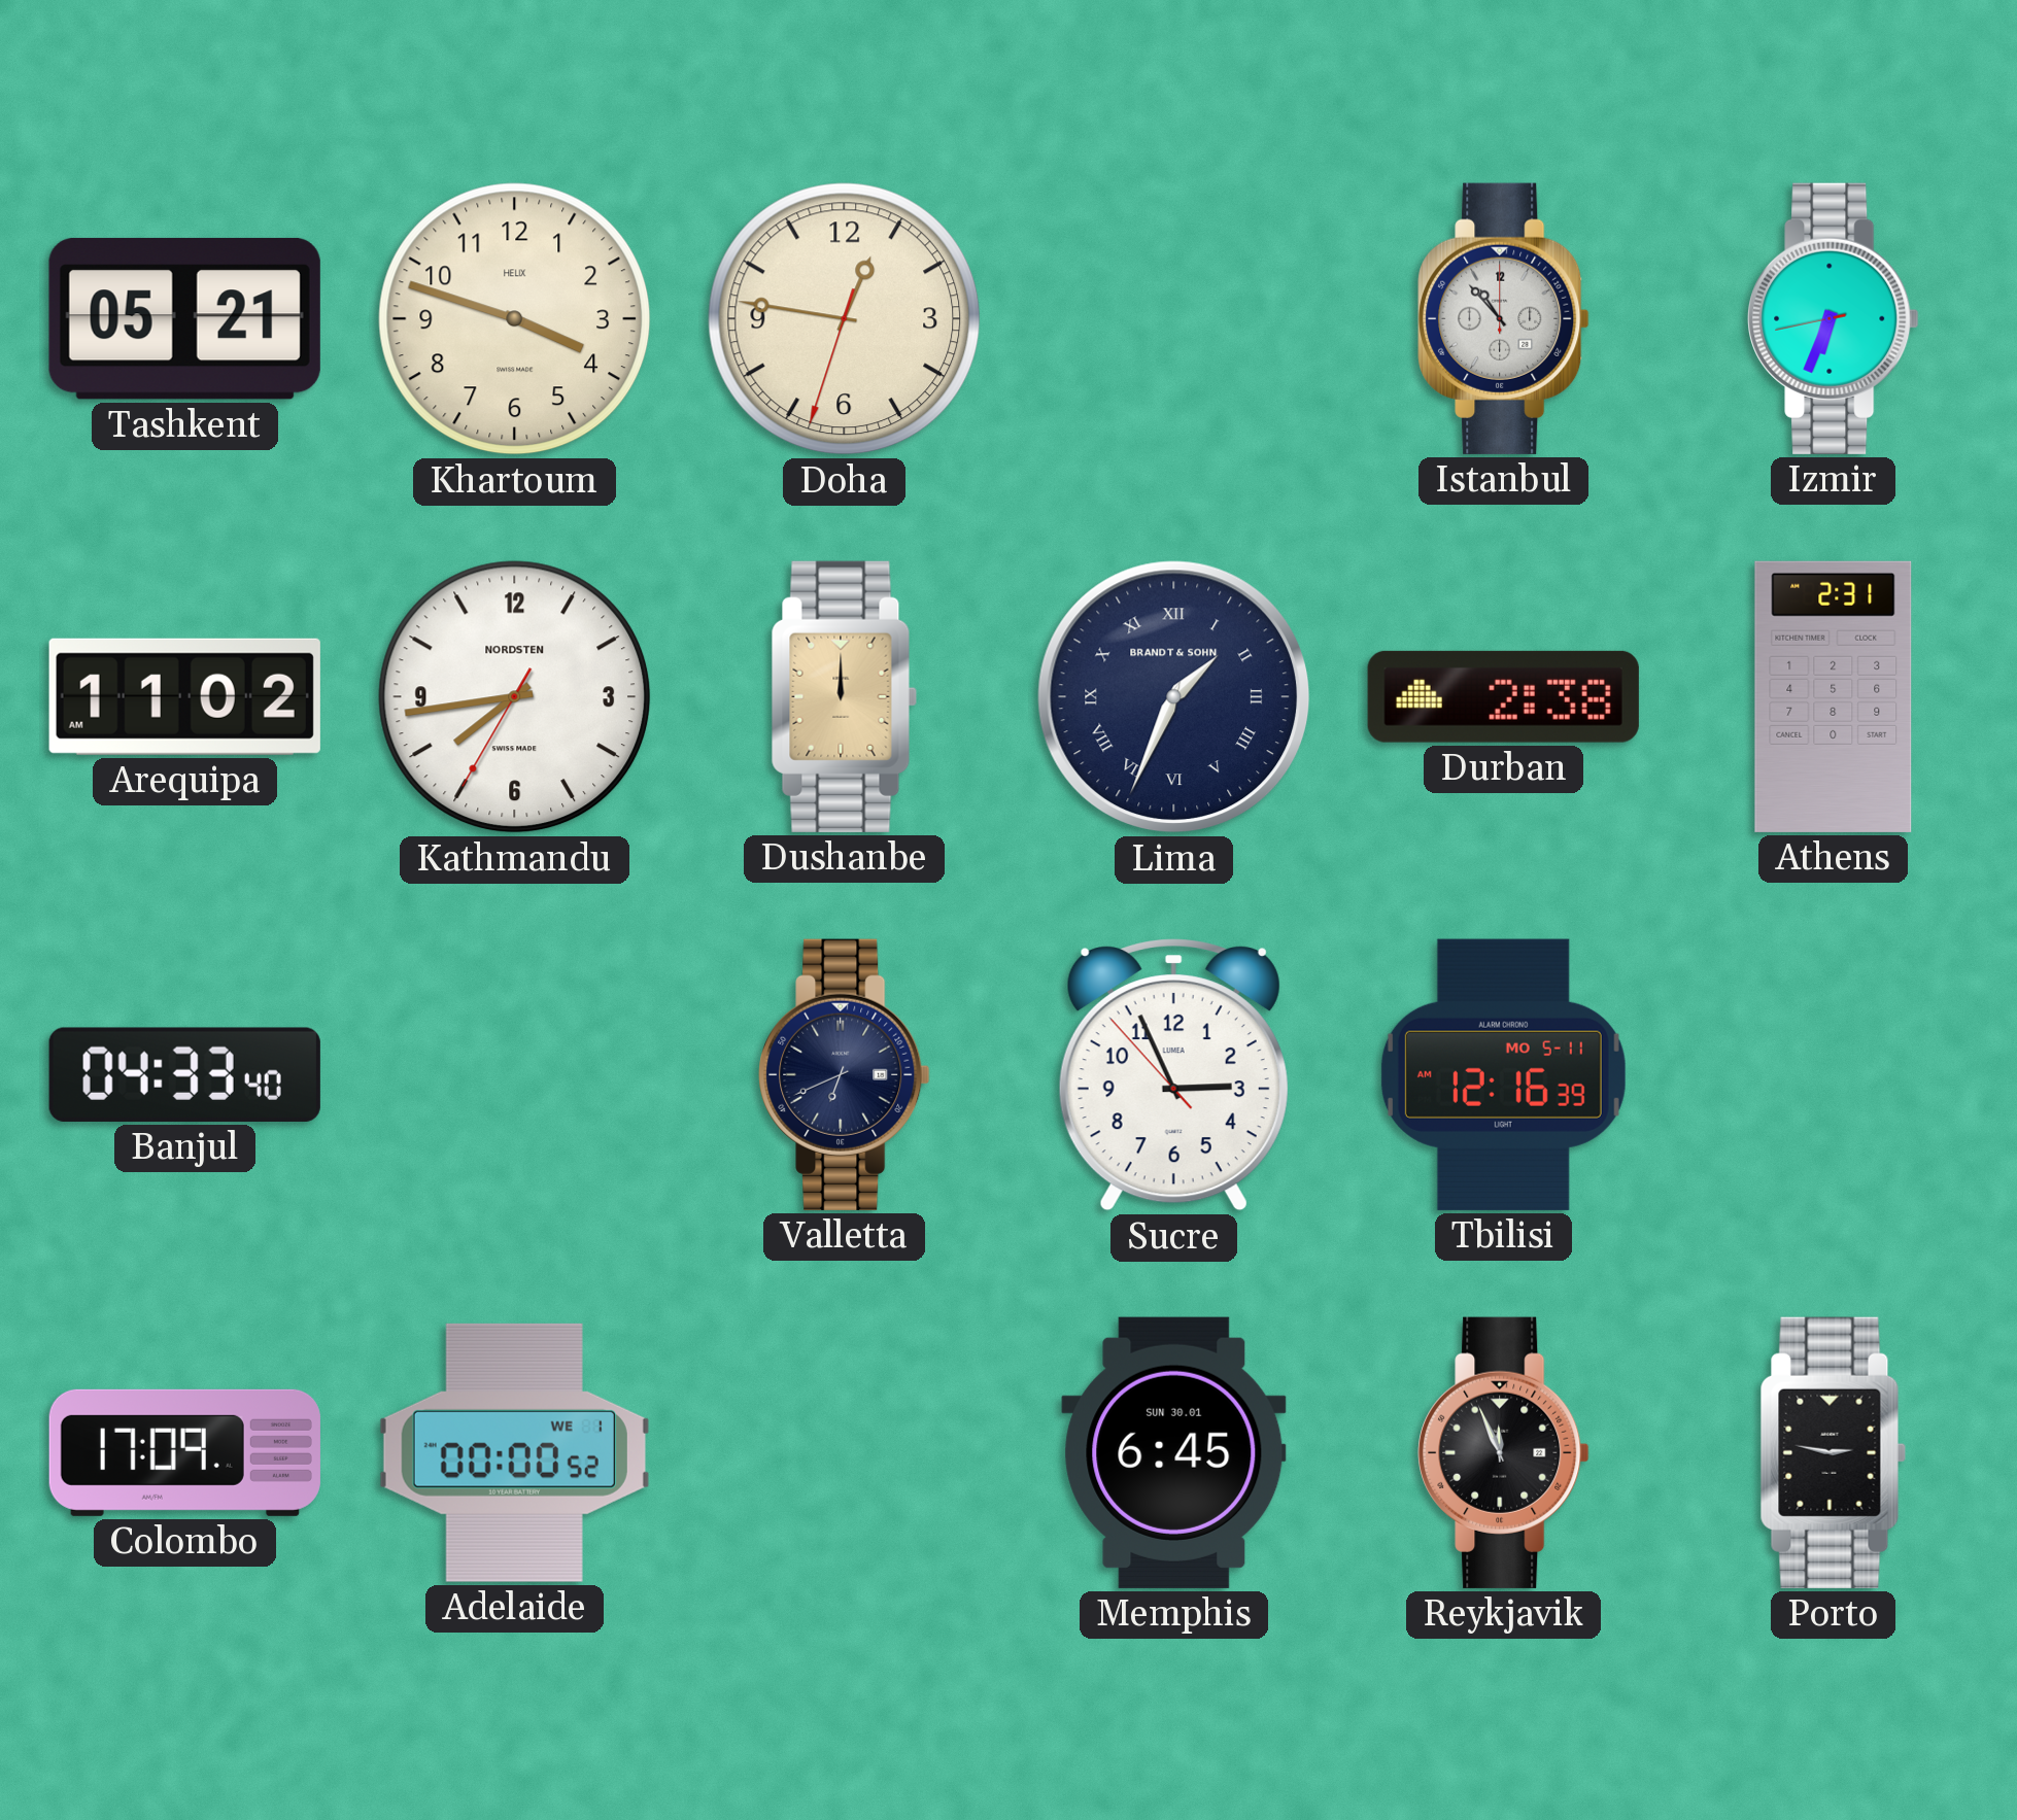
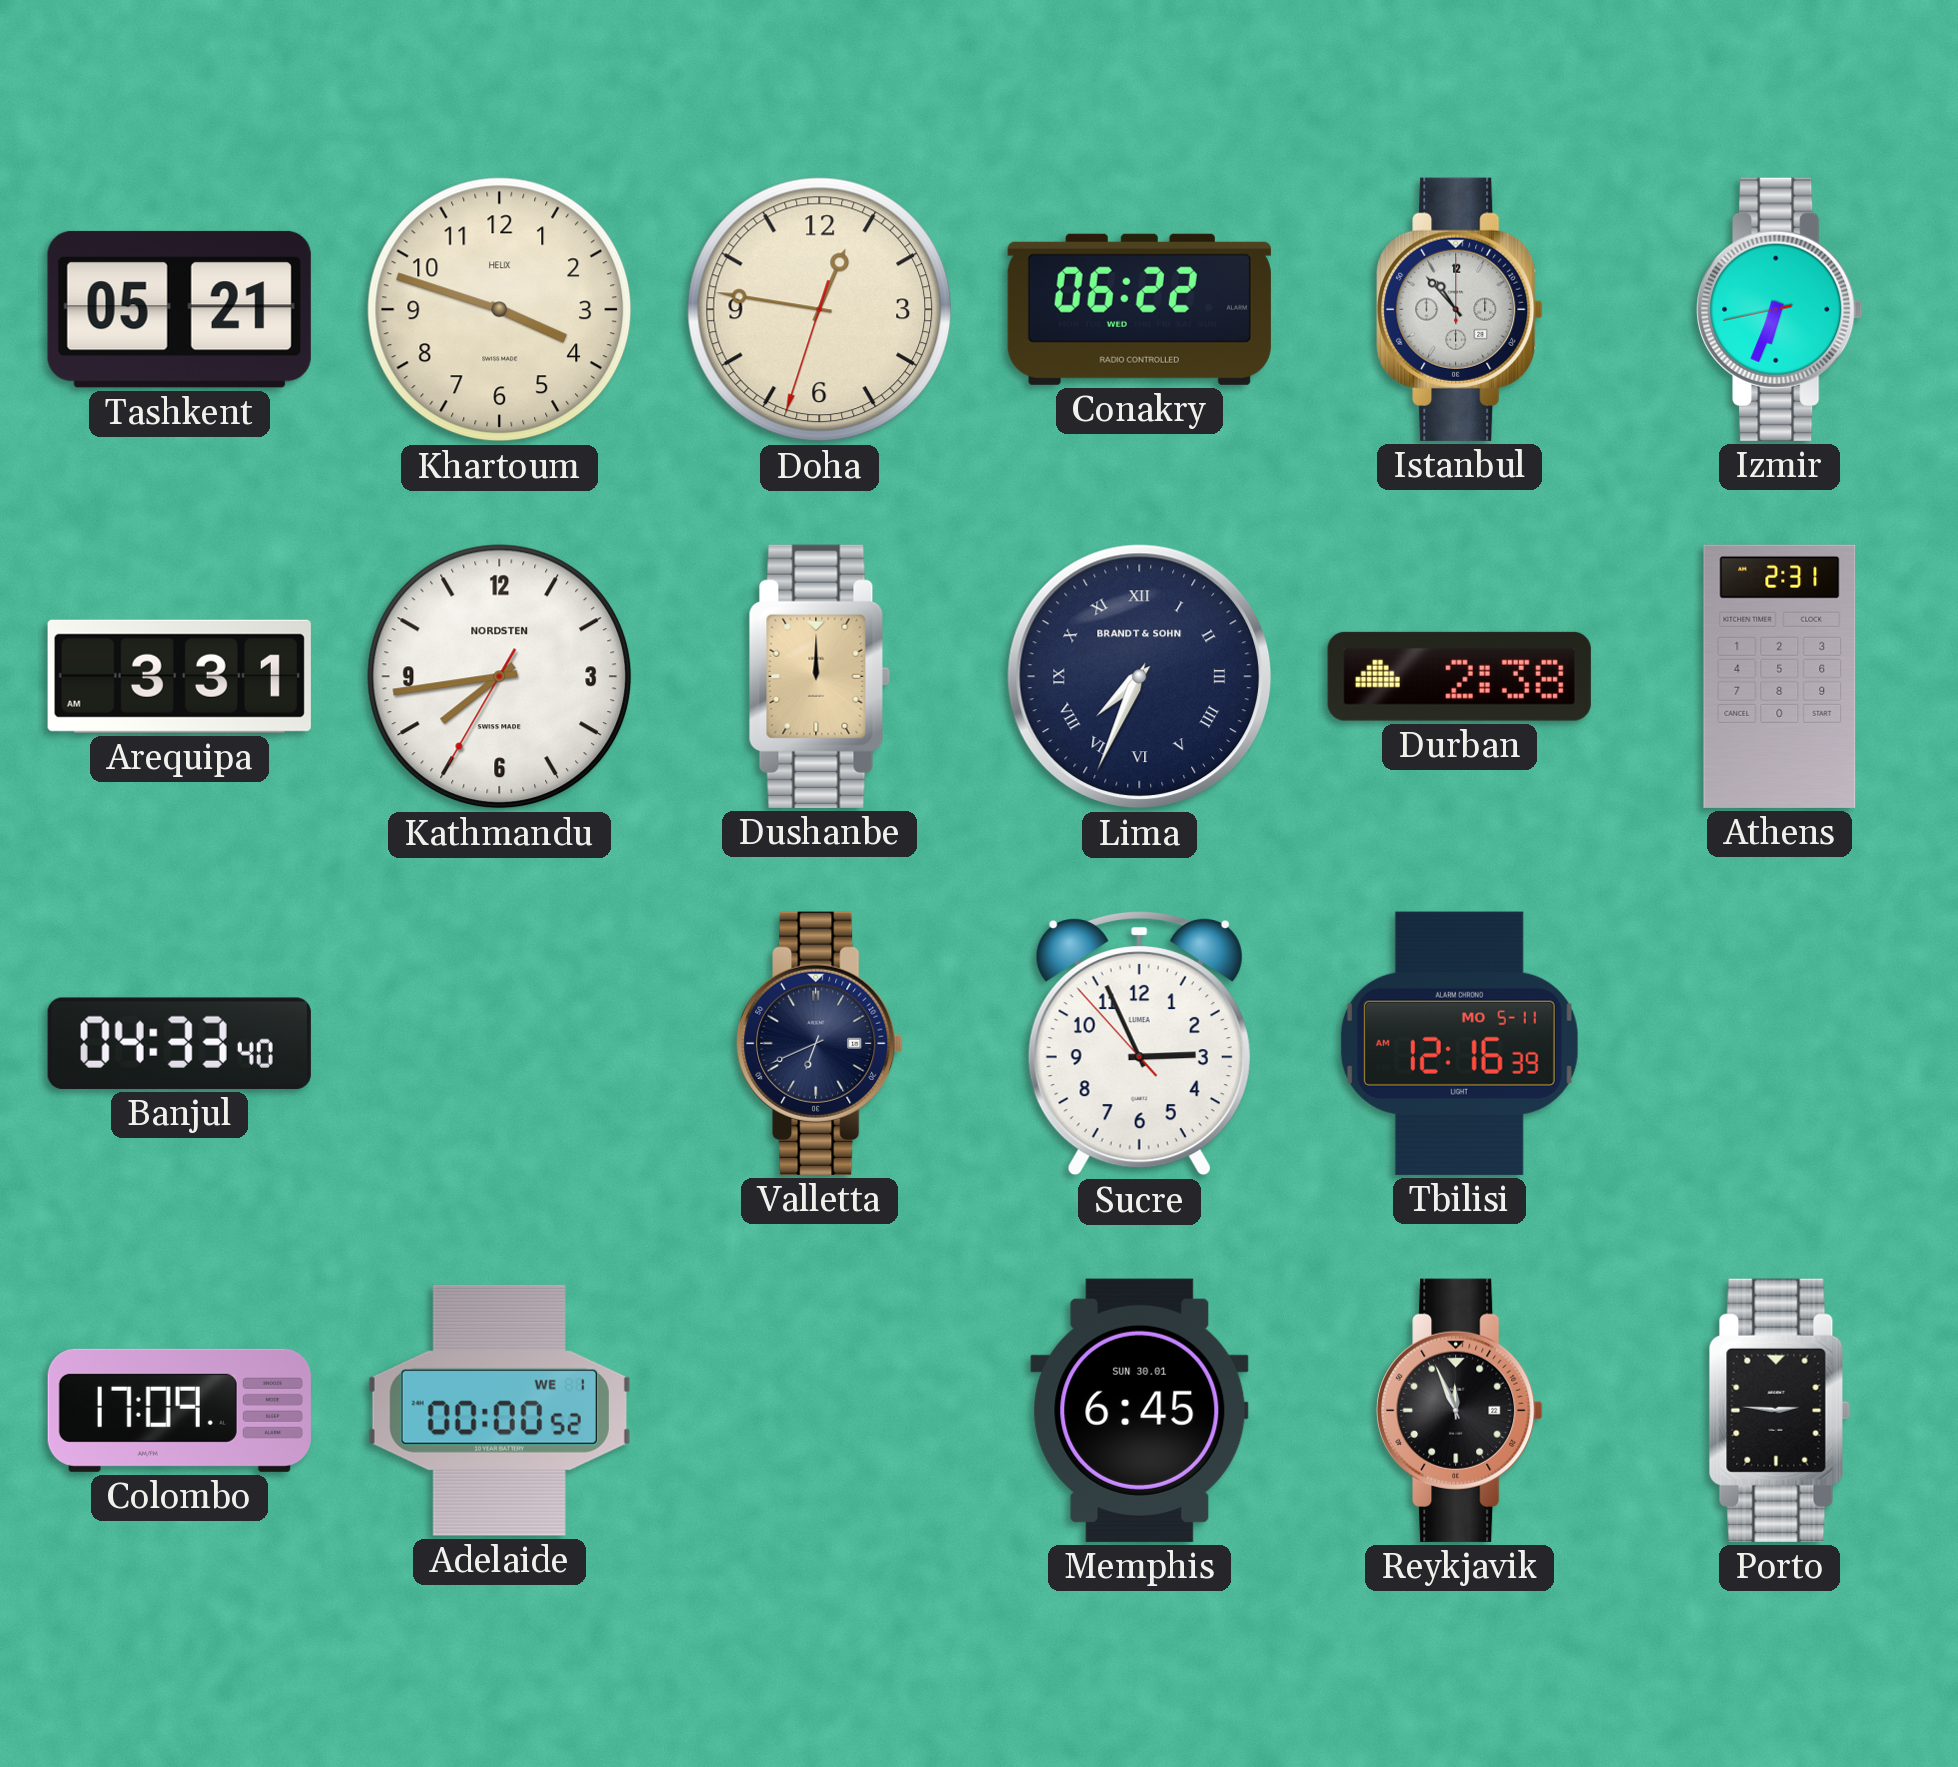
Conakry: none -> 06:22 (1139, 309)
Arequipa: 11:02 -> 3:31 (179, 676)
Lima: 1:34 -> 7:34 (1140, 677)
Porto: 2:47 -> 2:46 (1779, 1410)
